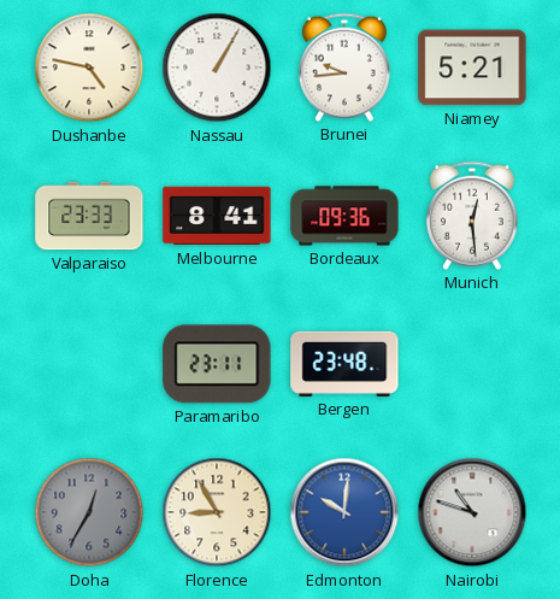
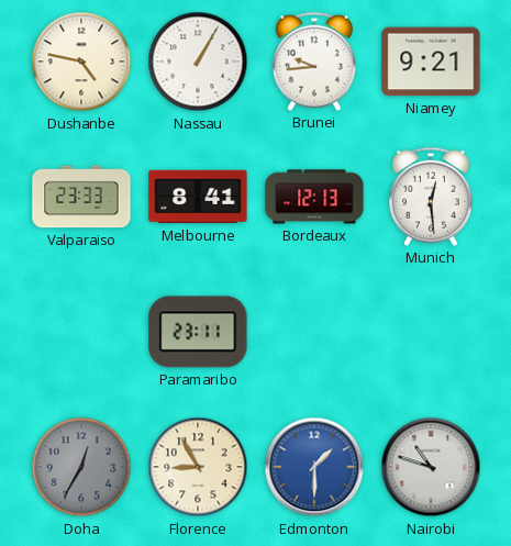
Niamey: 5:21 -> 9:21 (431, 62)
Bordeaux: 09:36 -> 12:13 (314, 197)
Bergen: 23:48 -> none (344, 364)
Edmonton: 10:01 -> 1:30 (314, 467)
